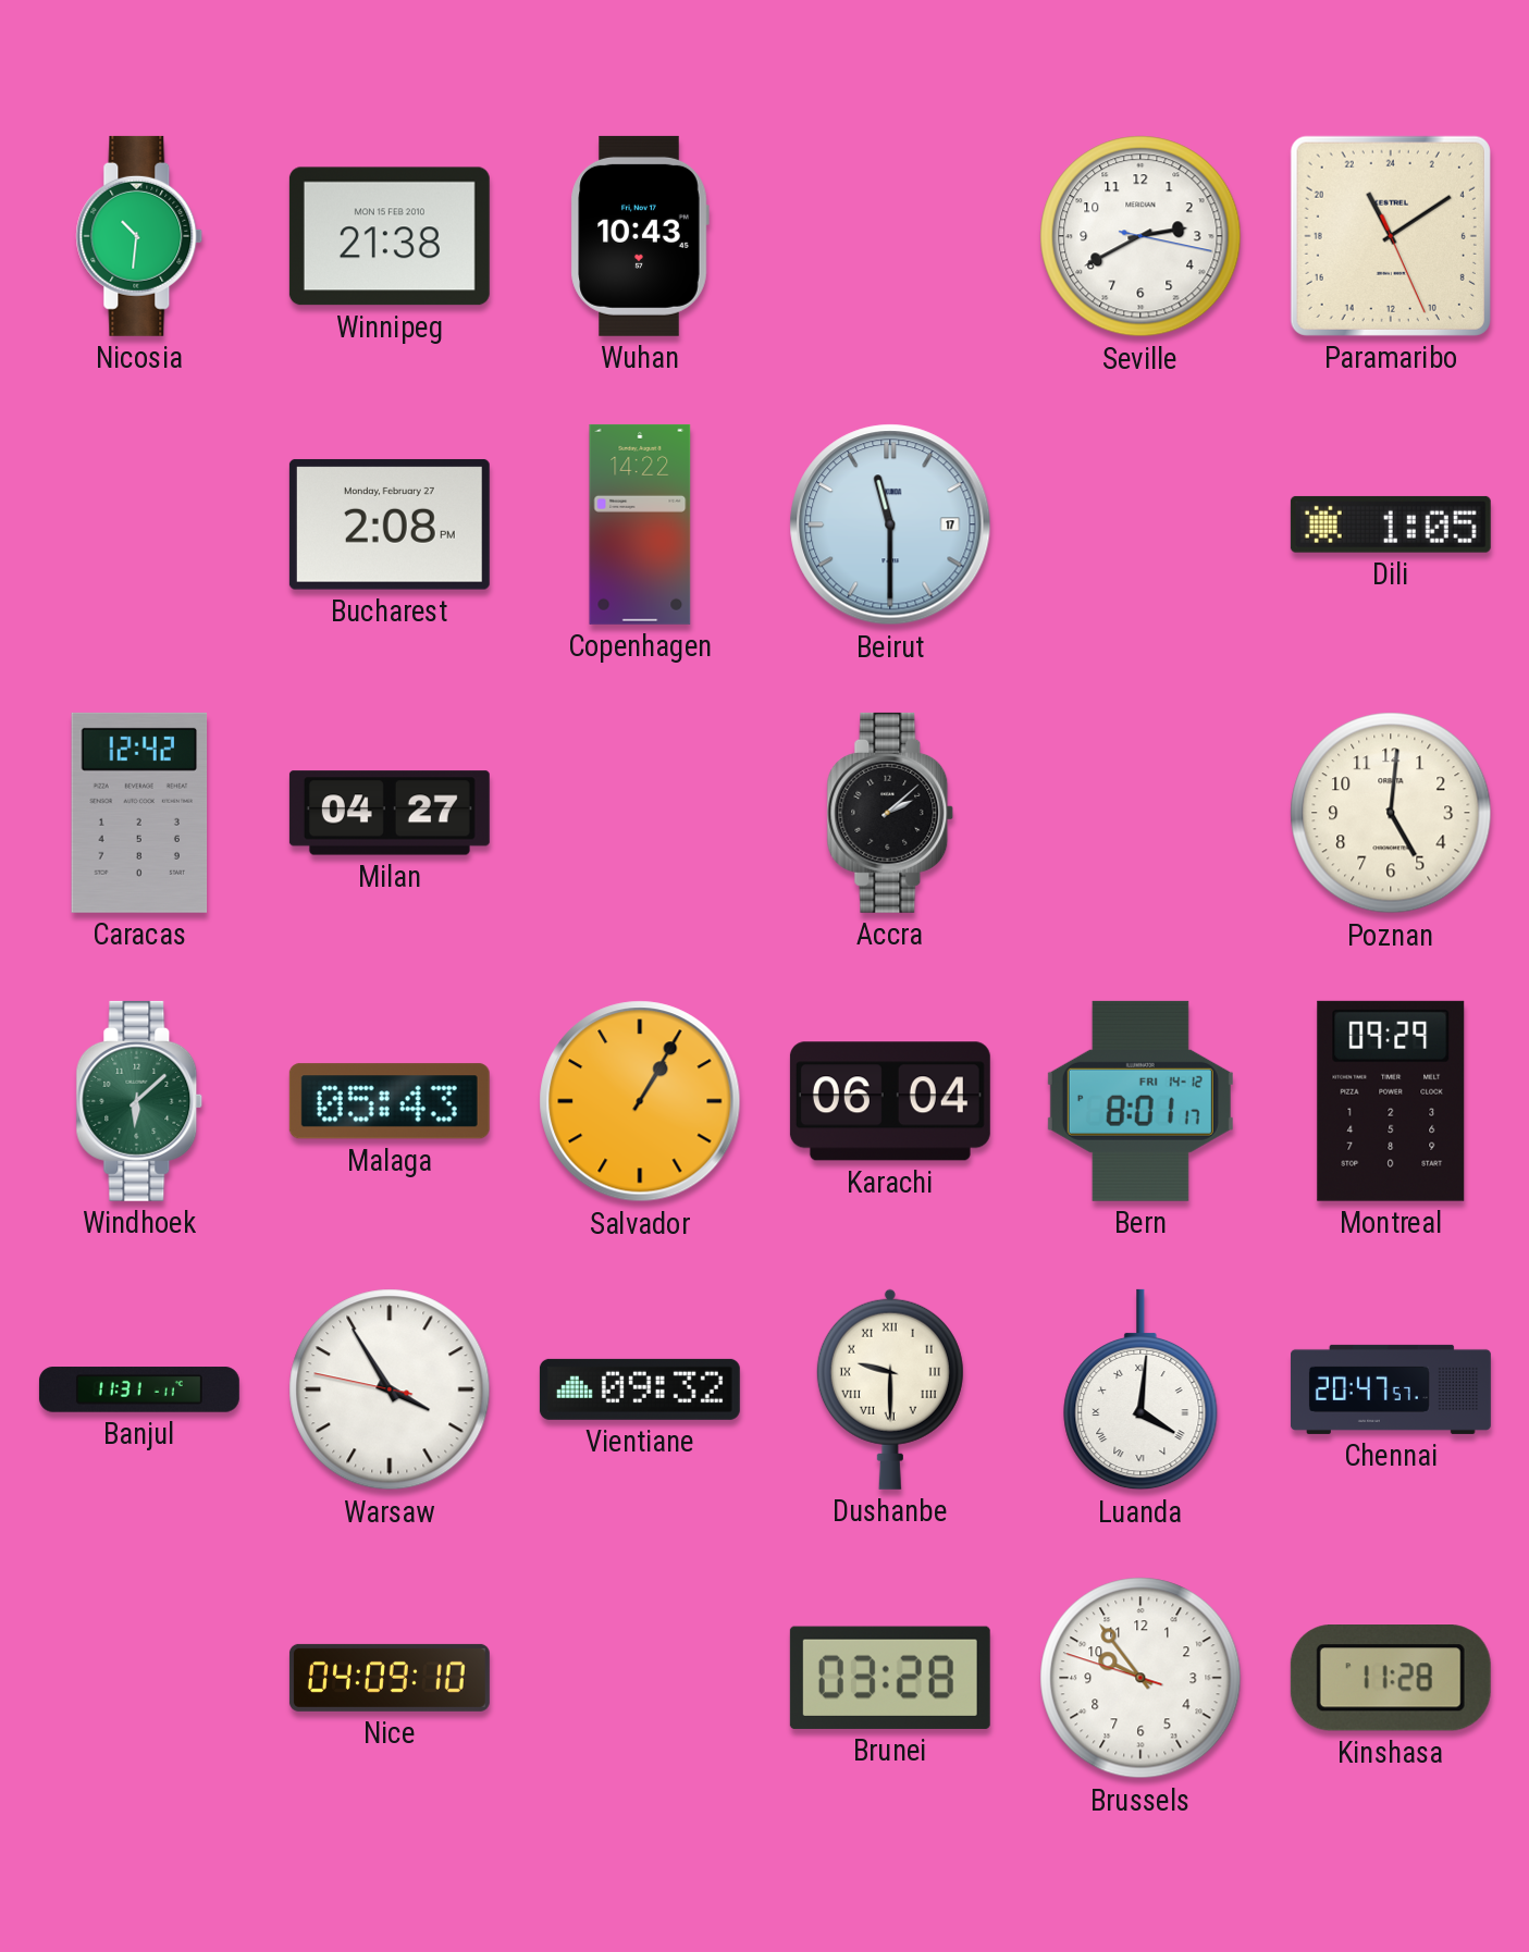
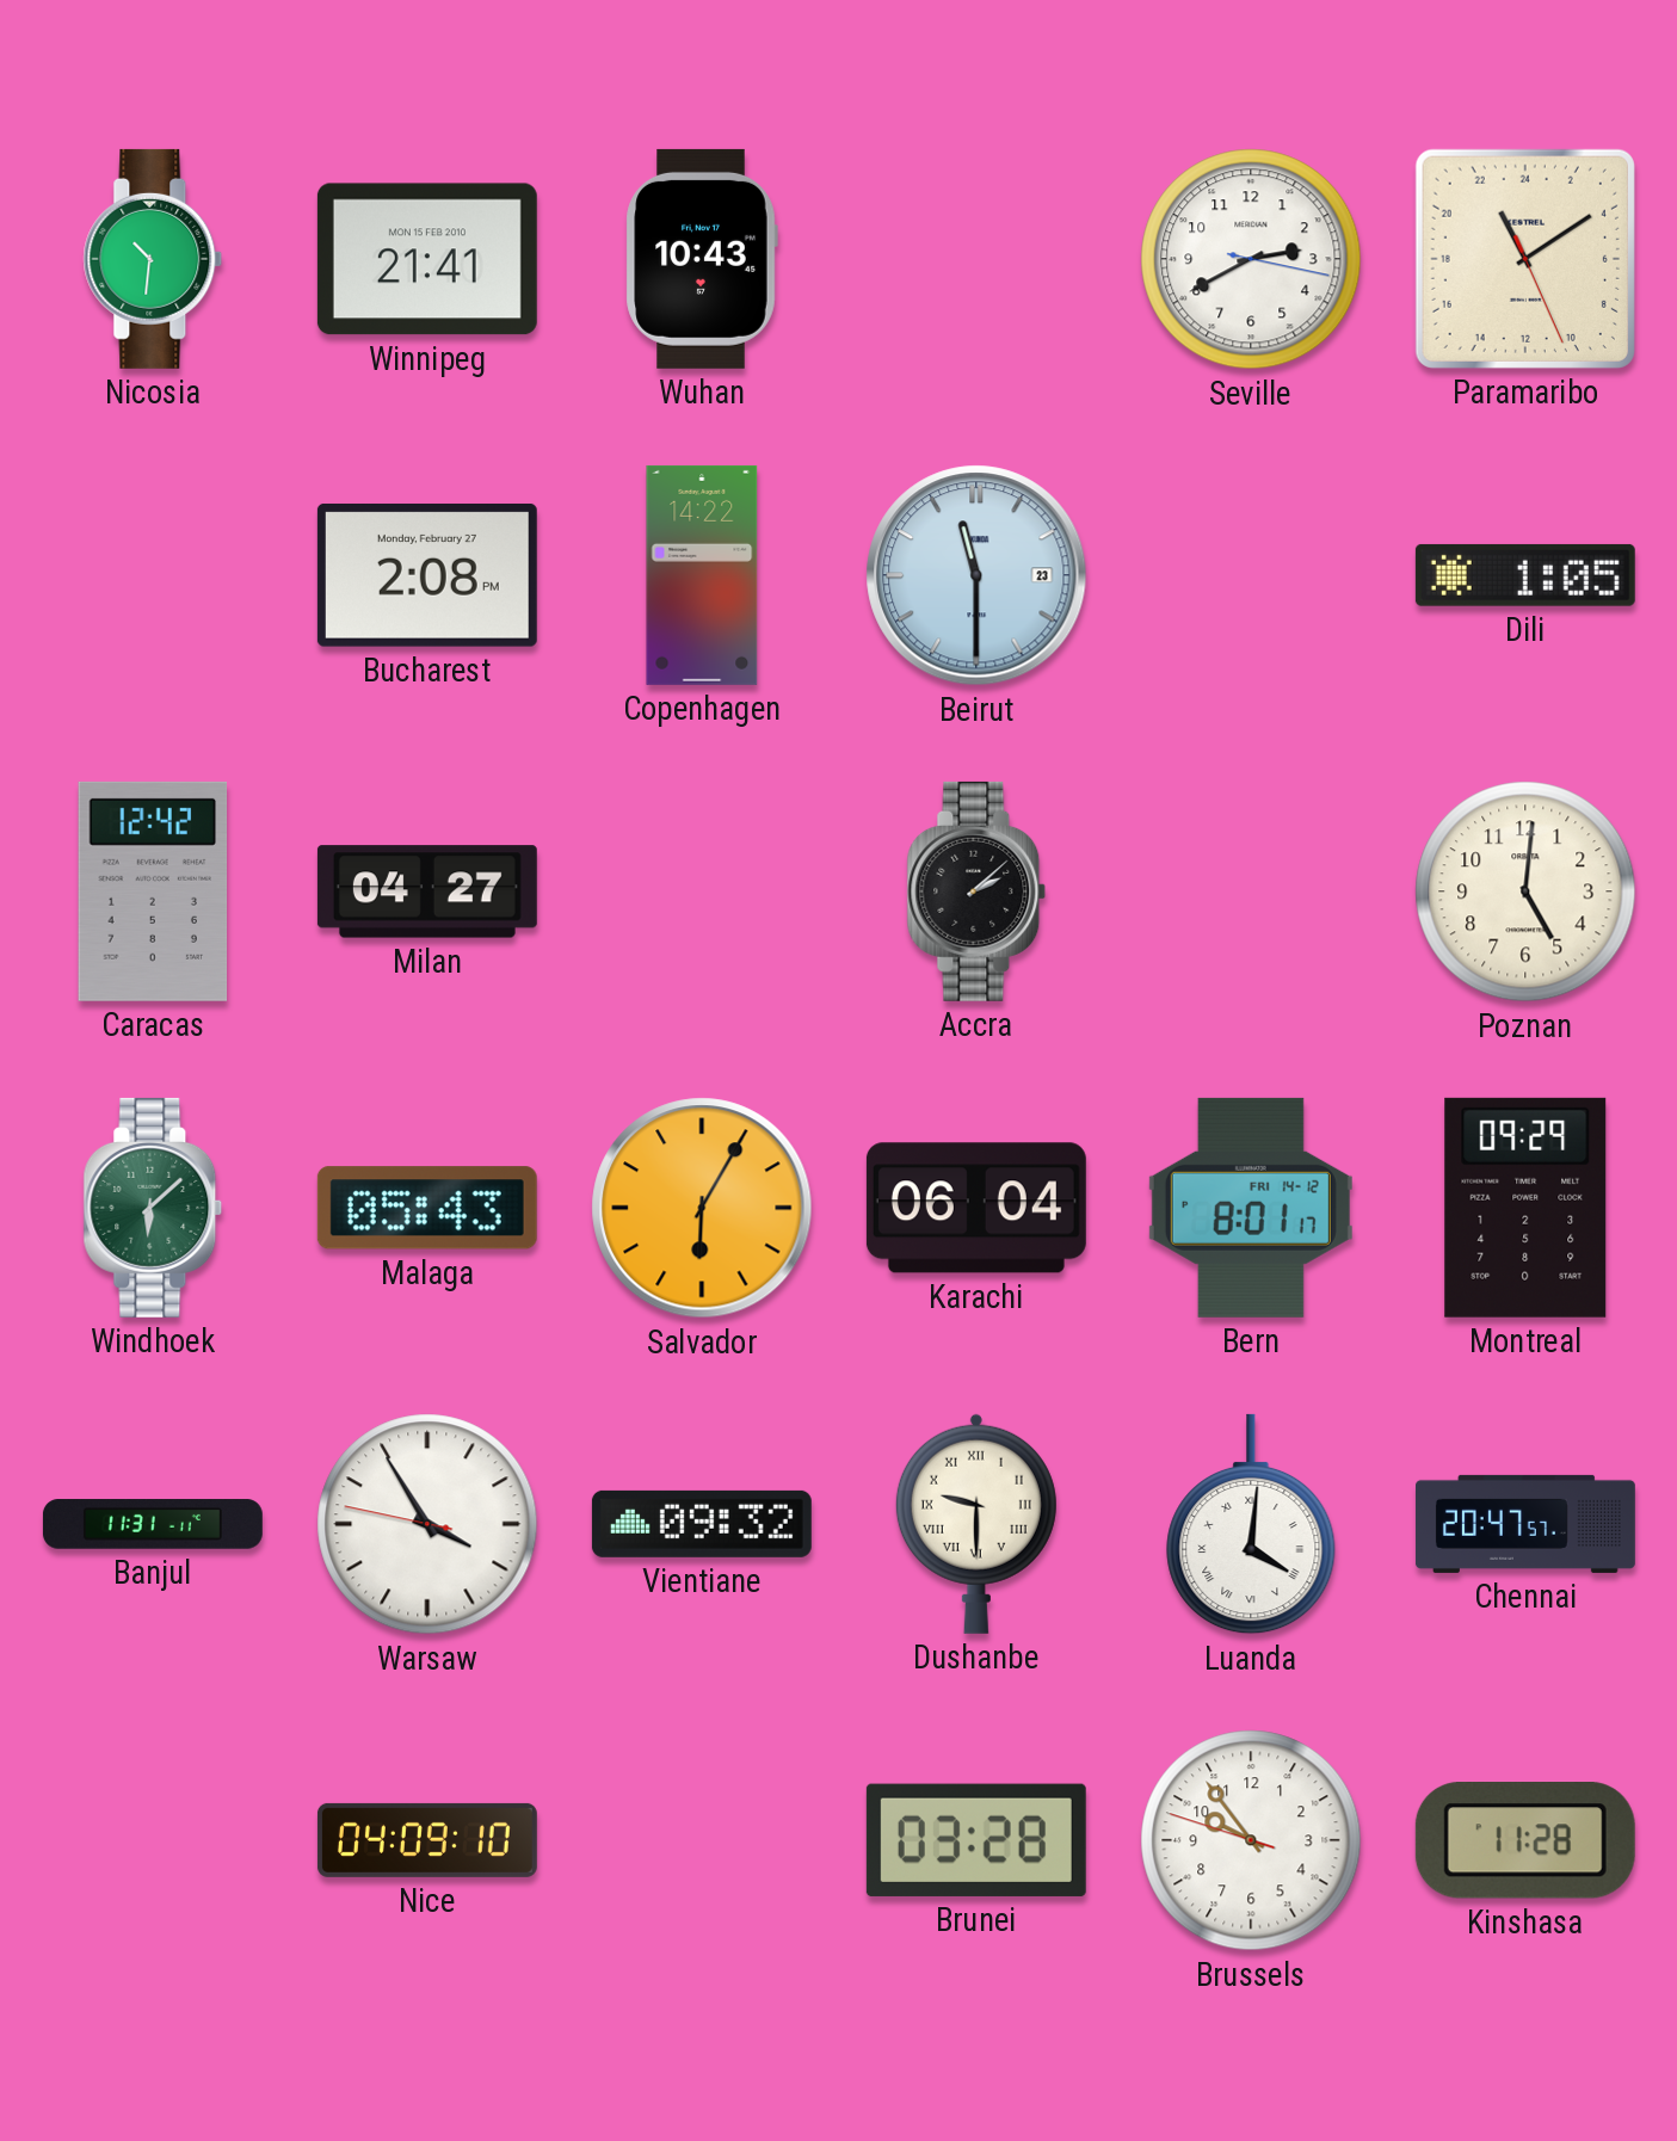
Winnipeg: 21:38 -> 21:41 (427, 259)
Beirut date: 17 -> 23 (976, 575)
Salvador: 1:05 -> 6:05 (702, 1208)
